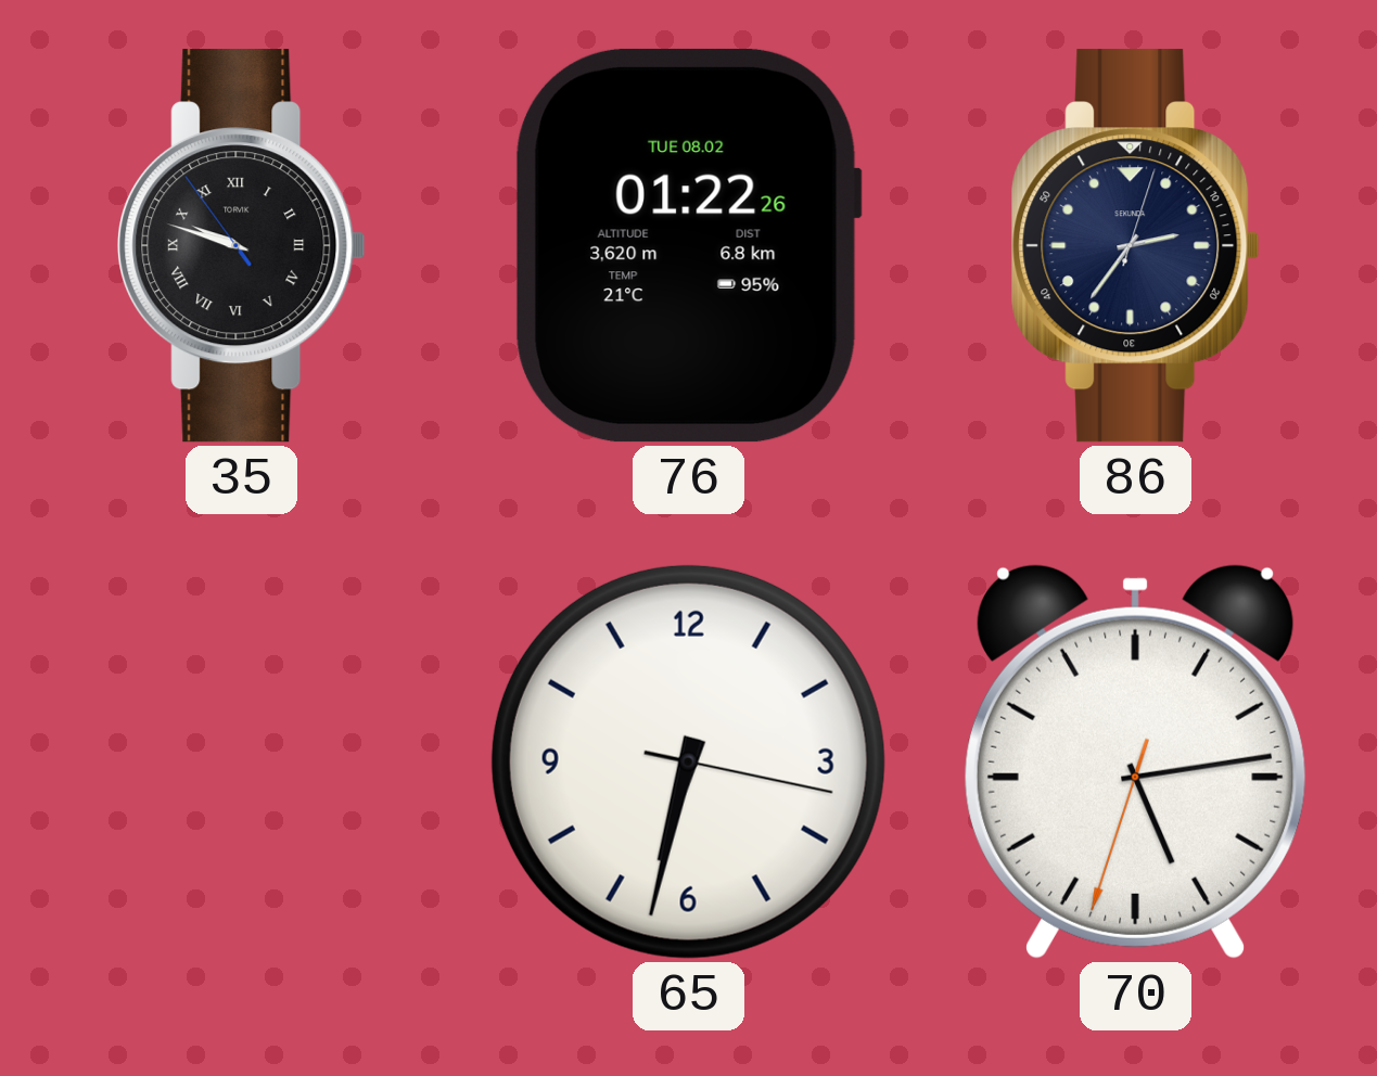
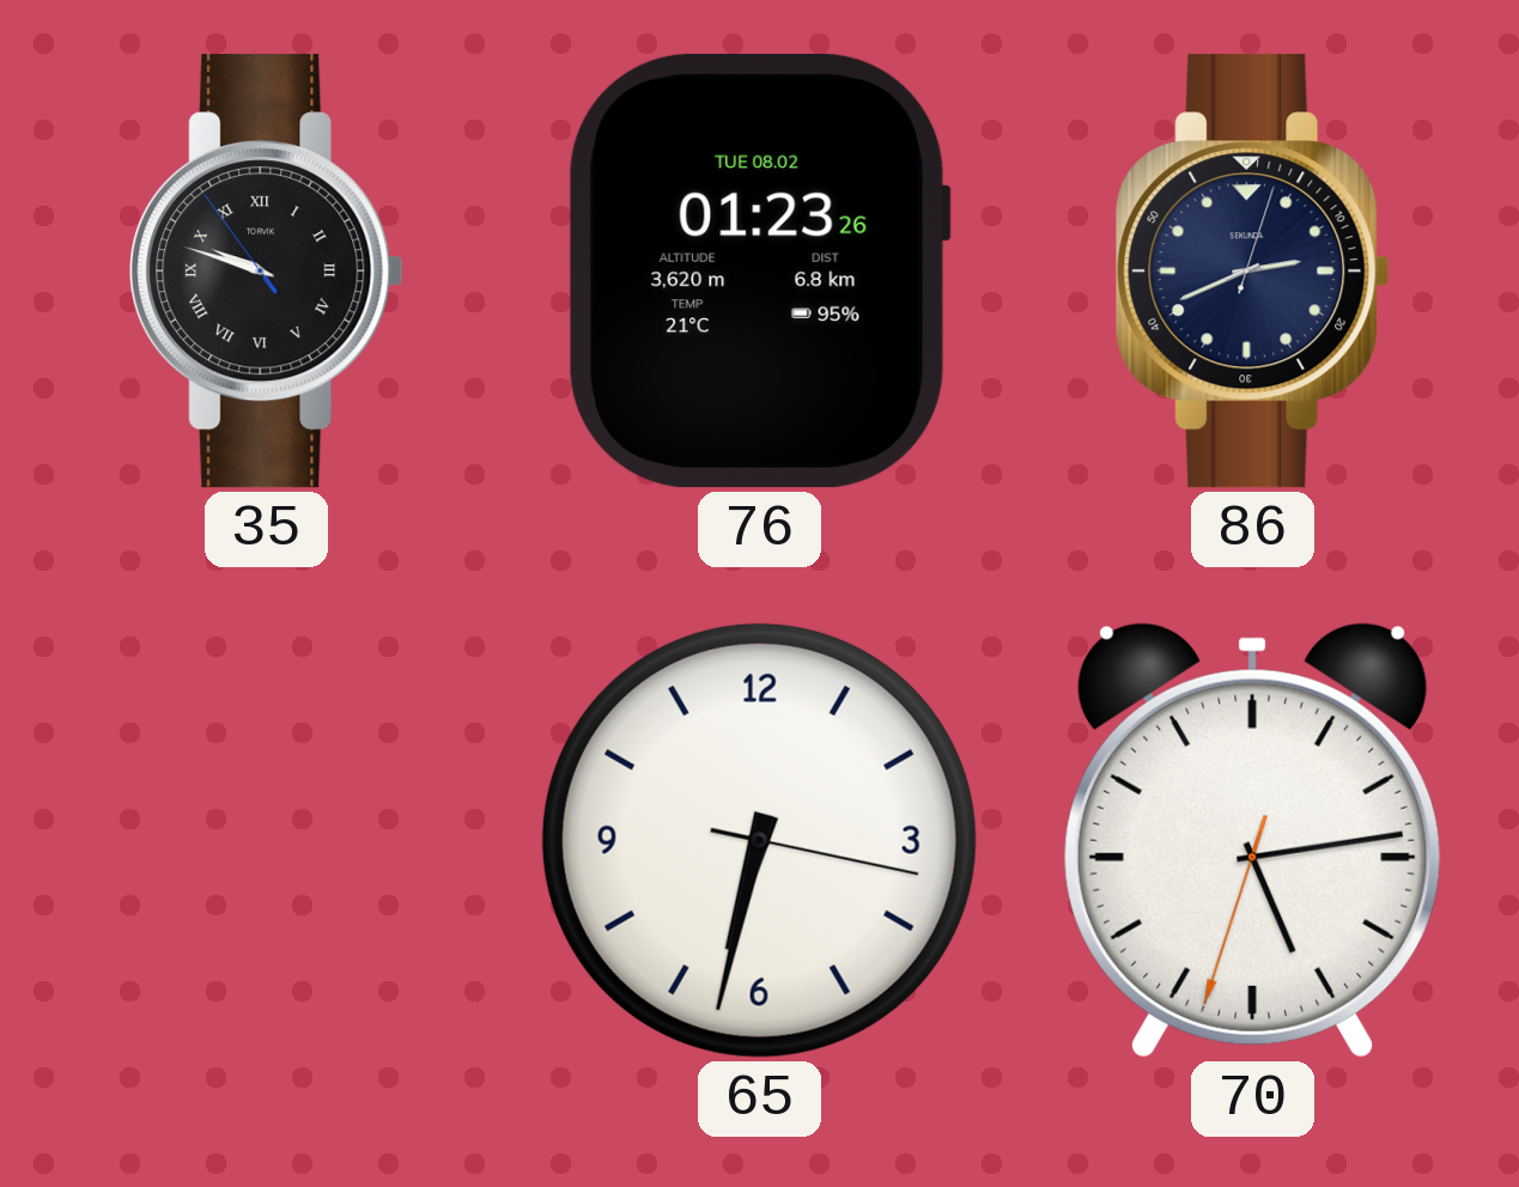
76: 01:22 -> 01:23 (759, 270)
86: 2:36 -> 2:41 (1253, 272)
